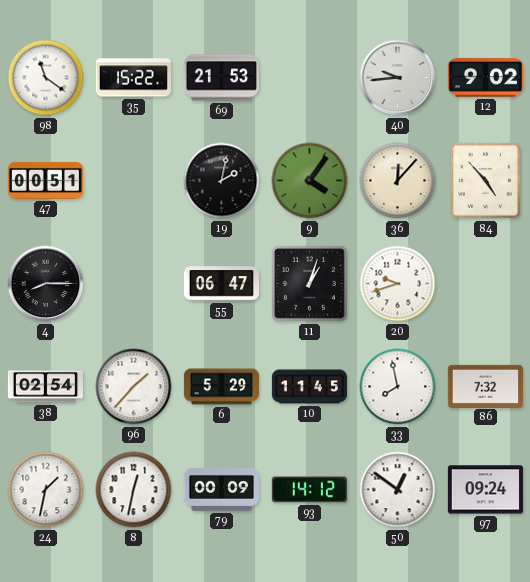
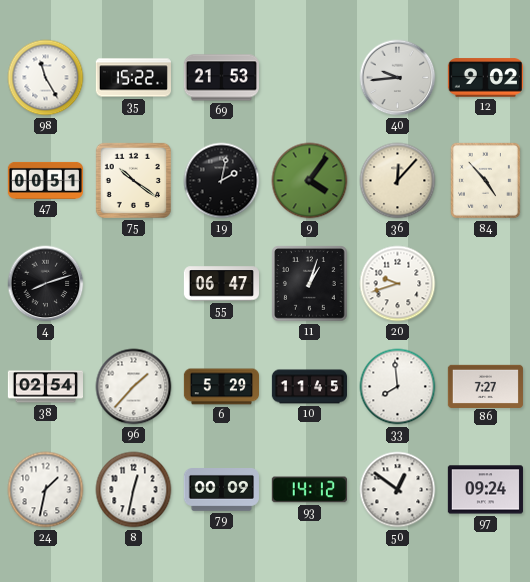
98: 11:21 -> 11:25 (46, 78)
75: none -> 10:21 (133, 180)
4: 8:15 -> 8:12 (46, 284)
33: 7:58 -> 7:59 (398, 387)
86: 7:32 -> 7:27 (485, 386)
